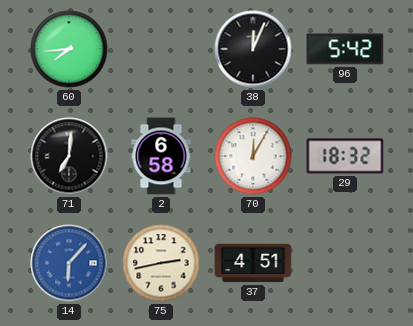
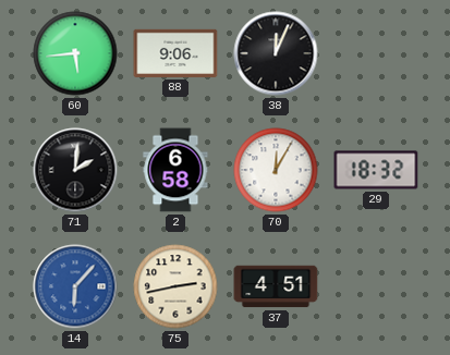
60: 7:44 -> 5:44 (75, 53)
88: none -> 9:06 (175, 53)
96: 5:42 -> none (345, 49)
71: 7:01 -> 2:01 (75, 170)
